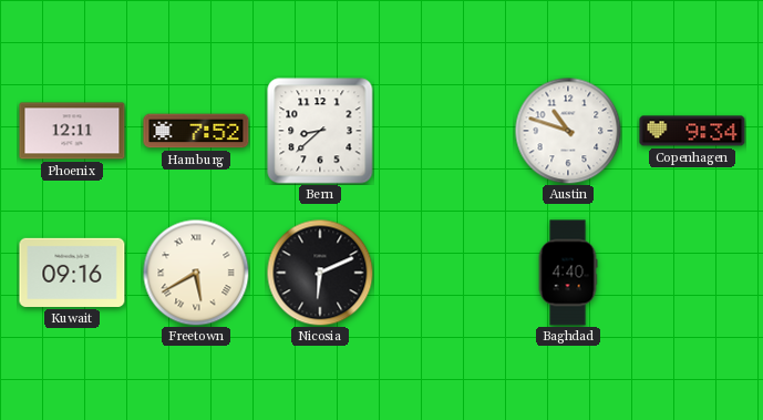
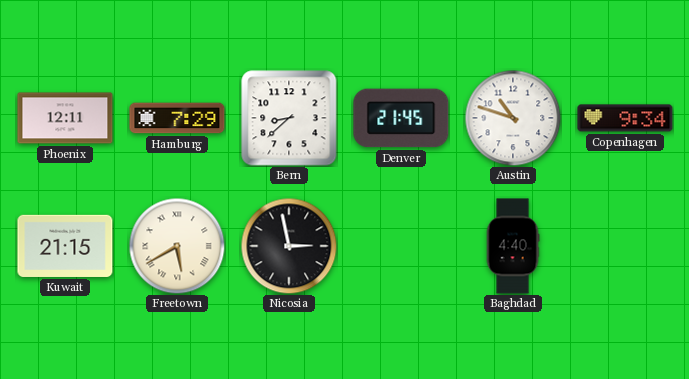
Hamburg: 7:52 -> 7:29 (177, 118)
Denver: none -> 21:45 (401, 118)
Kuwait: 09:16 -> 21:15 (65, 246)
Nicosia: 6:11 -> 2:58 (289, 246)
